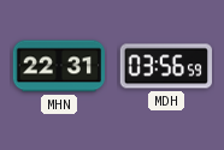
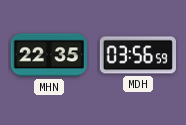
MHN: 22:31 -> 22:35 (48, 55)
